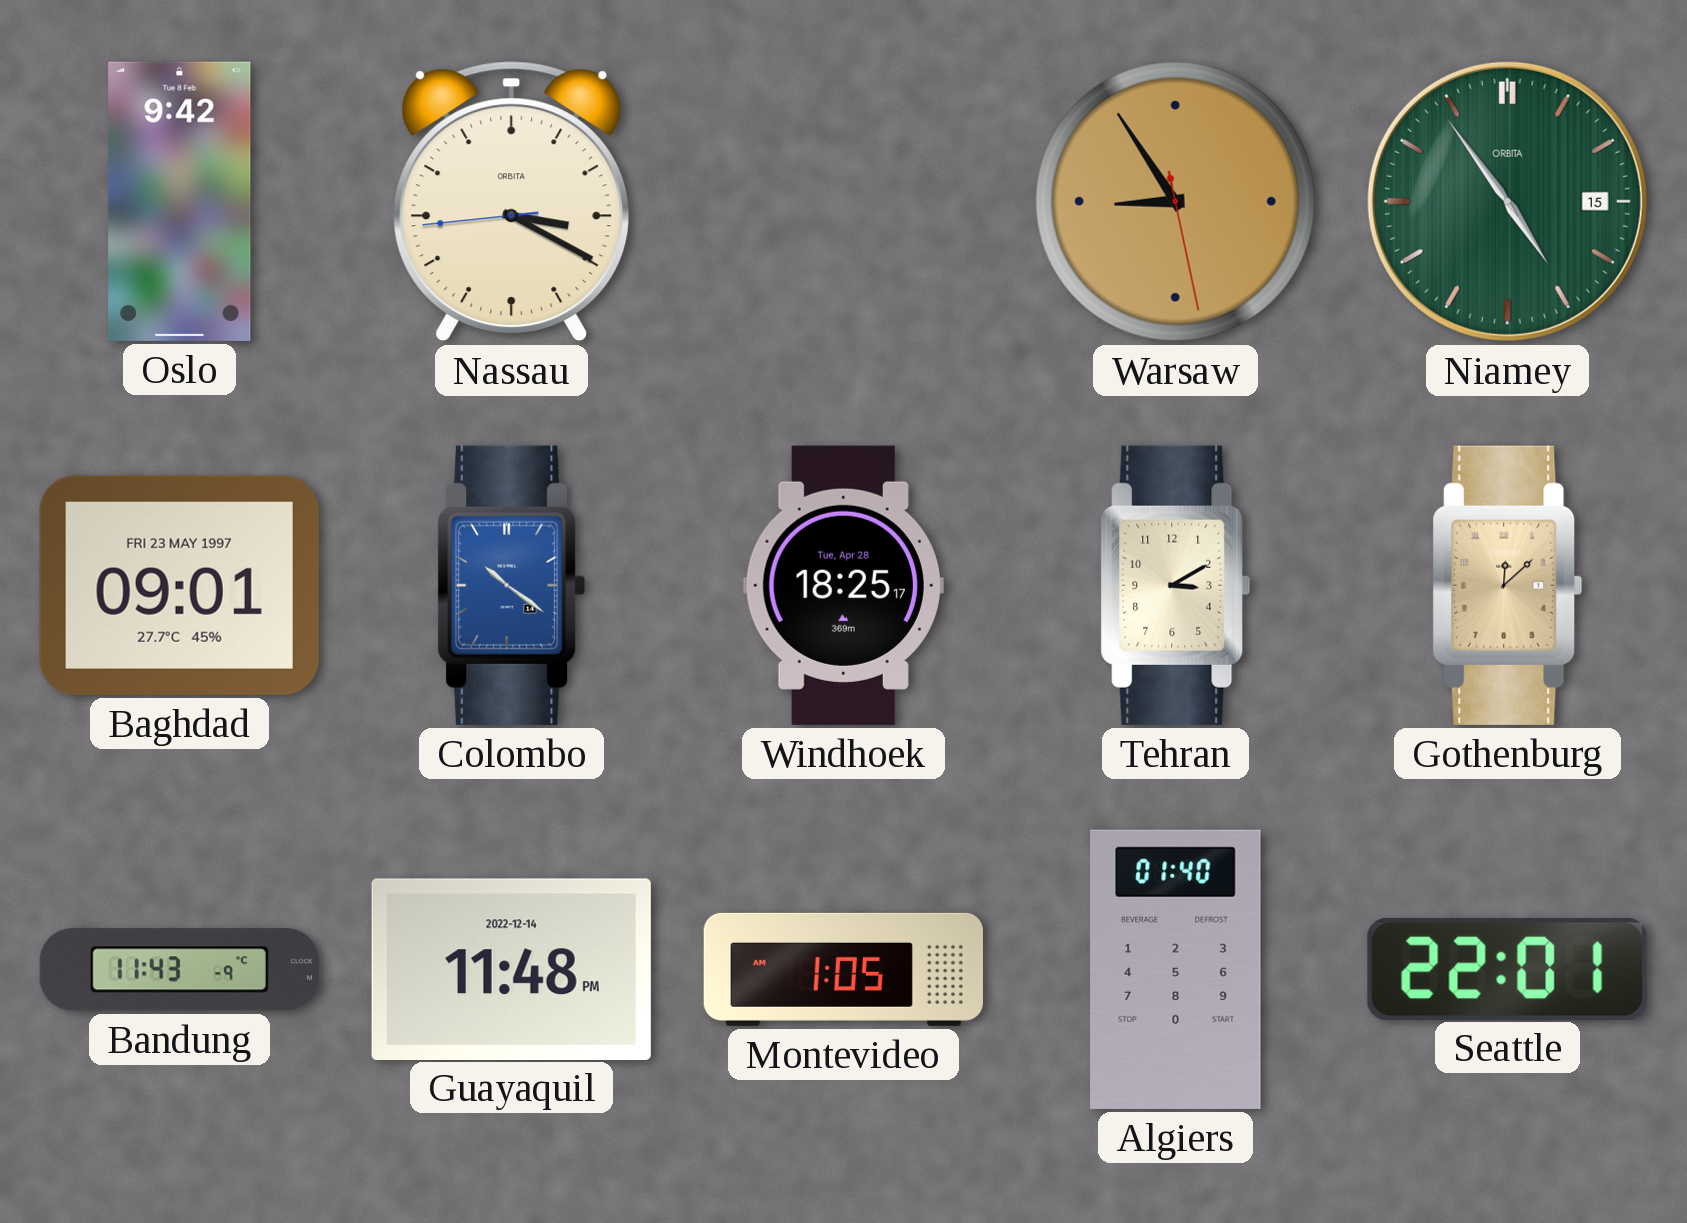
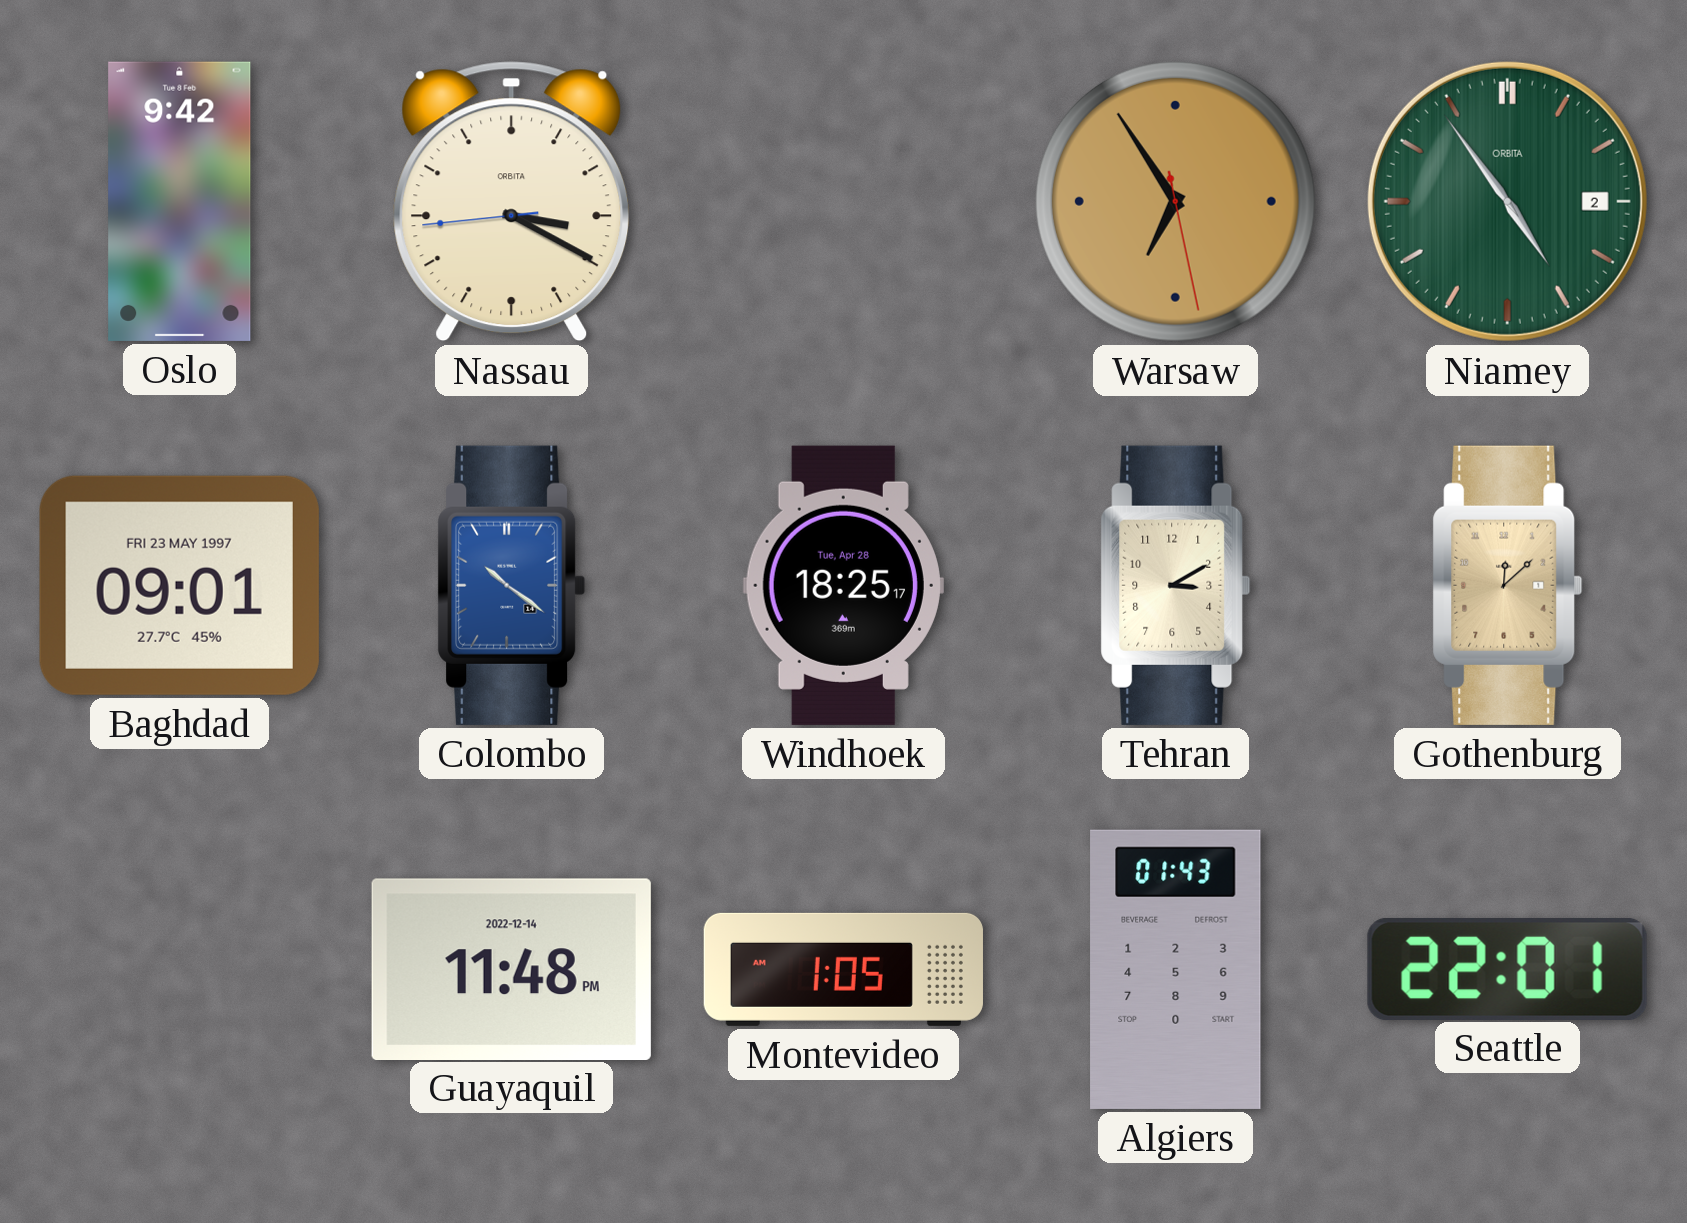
Warsaw: 8:54 -> 6:54 (1175, 201)
Niamey date: 15 -> 2 (1507, 201)
Bandung: 11:43 -> none (179, 970)
Algiers: 01:40 -> 01:43 (1176, 969)
